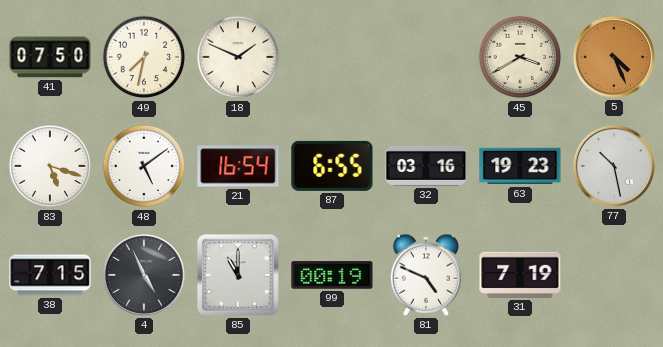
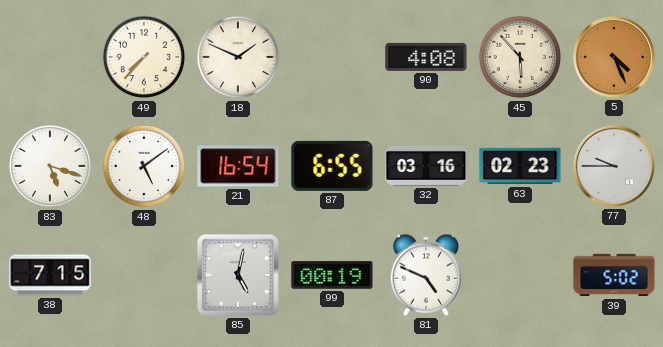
41: 07:50 -> none (50, 57)
49: 7:32 -> 7:37 (144, 57)
90: none -> 4:08 (426, 57)
45: 3:40 -> 5:53 (520, 57)
63: 19:23 -> 02:23 (520, 166)
77: 10:28 -> 9:45 (614, 166)
4: 4:56 -> none (144, 275)
85: 11:00 -> 5:02 (238, 275)
31: 7:19 -> none (520, 275)
39: none -> 5:02 (614, 275)
